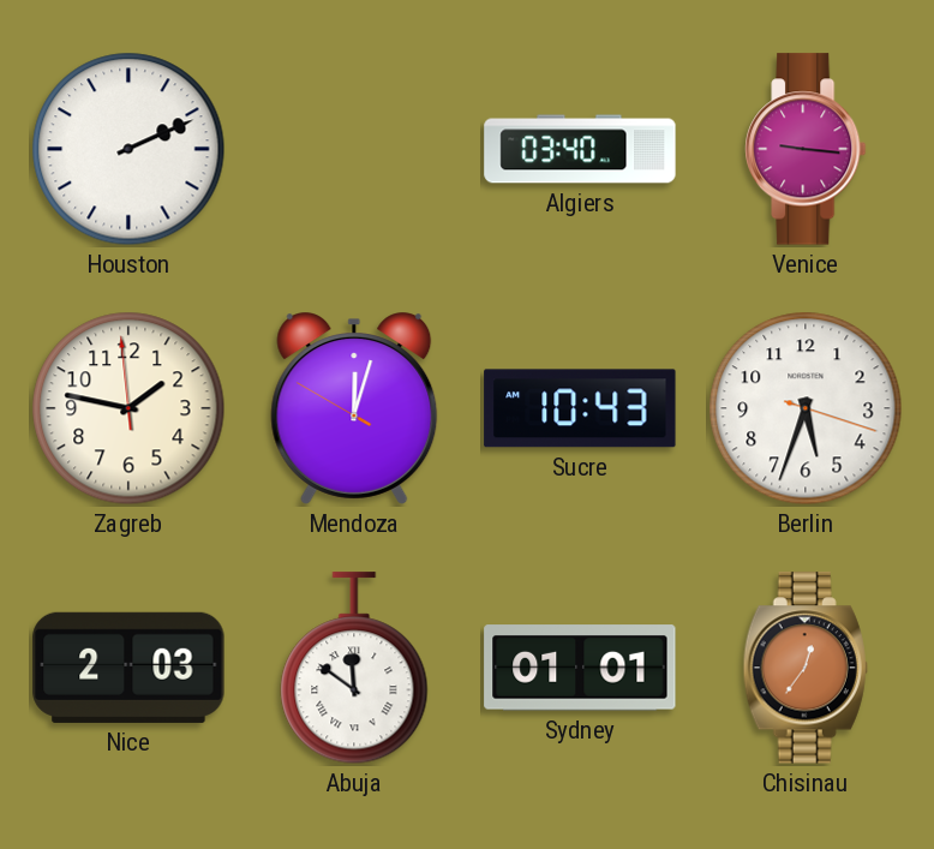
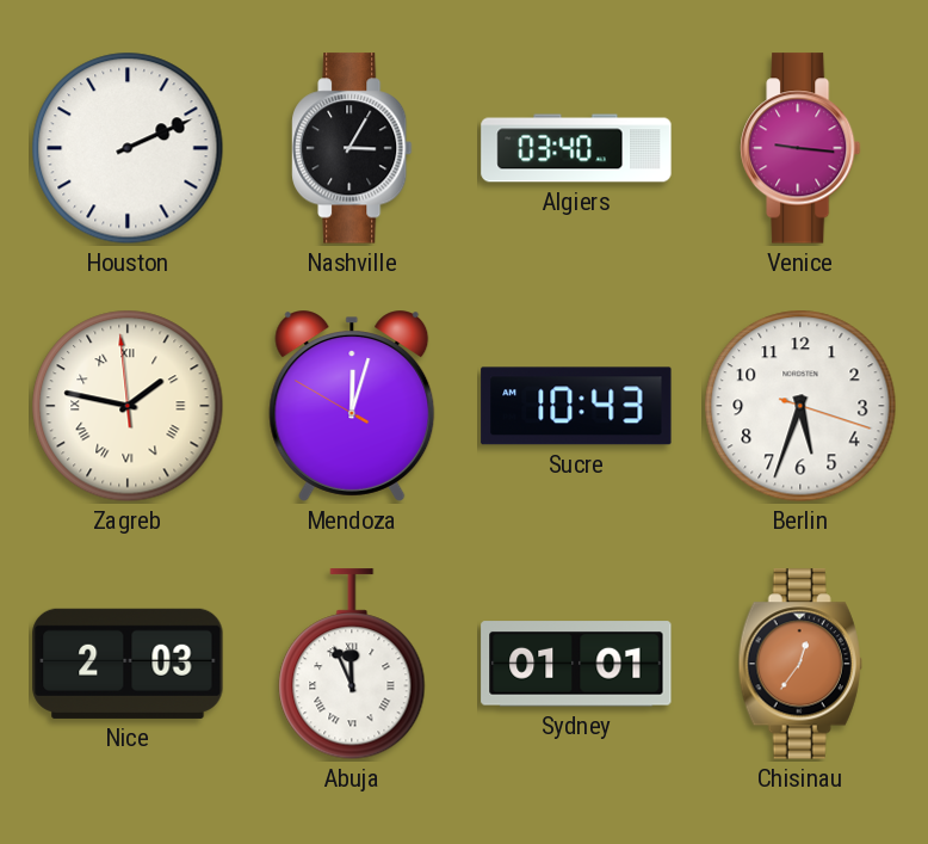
Nashville: none -> 3:05 (352, 148)
Zagreb numerals: Arabic -> Roman (128, 406)
Abuja: 11:51 -> 11:56 (352, 665)
